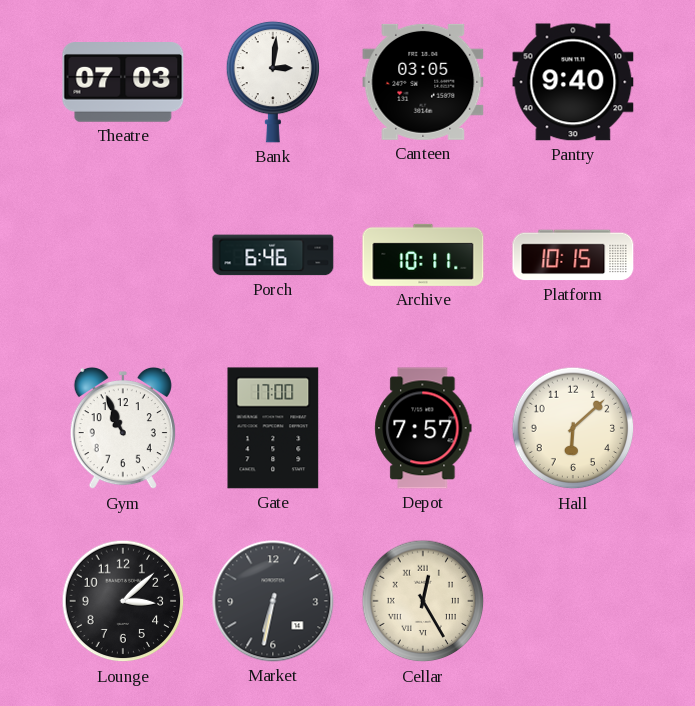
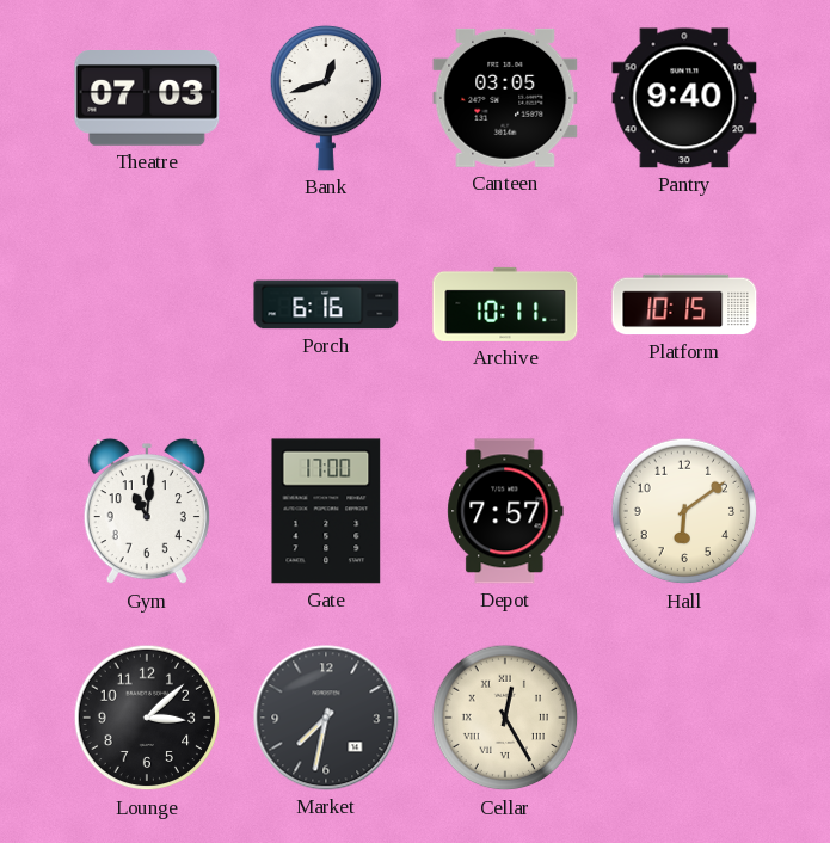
Bank: 3:01 -> 12:42 (325, 98)
Porch: 6:46 -> 6:16 (326, 304)
Gym: 10:56 -> 11:01 (147, 511)
Hall: 6:08 -> 6:09 (684, 511)
Market: 6:32 -> 7:32 (326, 718)
